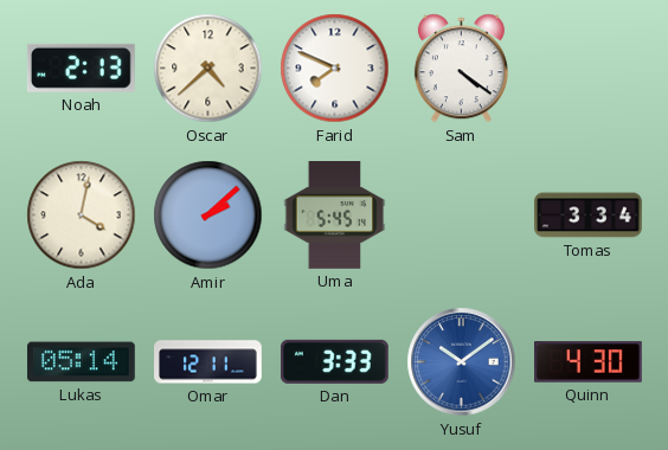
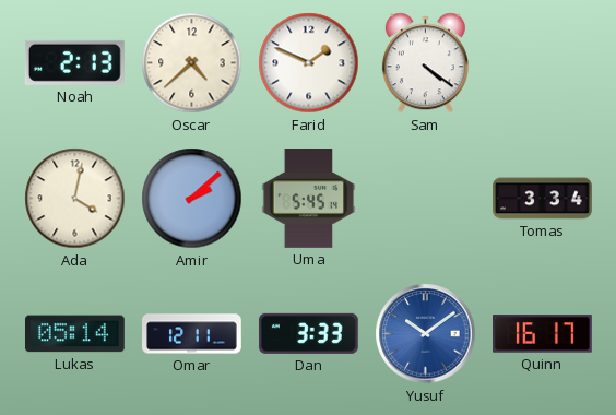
Farid: 7:49 -> 1:49 (309, 63)
Quinn: 4:30 -> 16:17 (543, 334)
